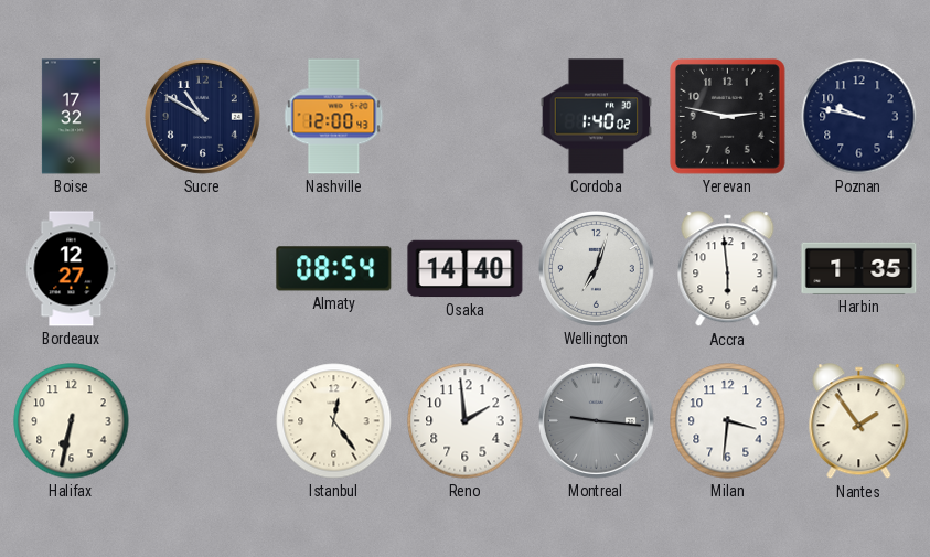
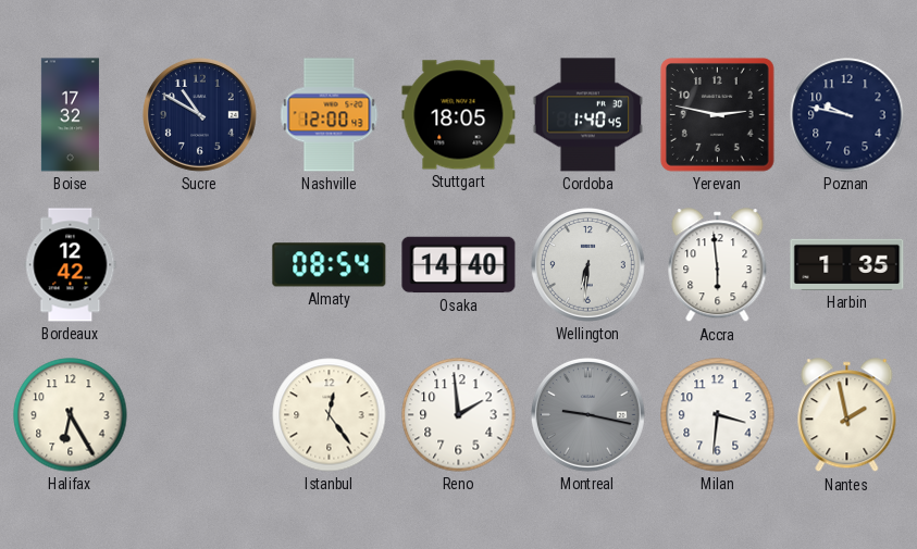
Stuttgart: none -> 18:05 (459, 115)
Cordoba: 1:40:02 -> 1:40:45 (588, 115)
Bordeaux: 12:27 -> 12:42 (71, 265)
Wellington: 7:03 -> 6:31 (587, 264)
Halifax: 6:32 -> 6:25 (71, 415)
Montreal: 9:16 -> 9:17 (587, 414)
Nantes: 1:54 -> 1:58 (847, 415)
